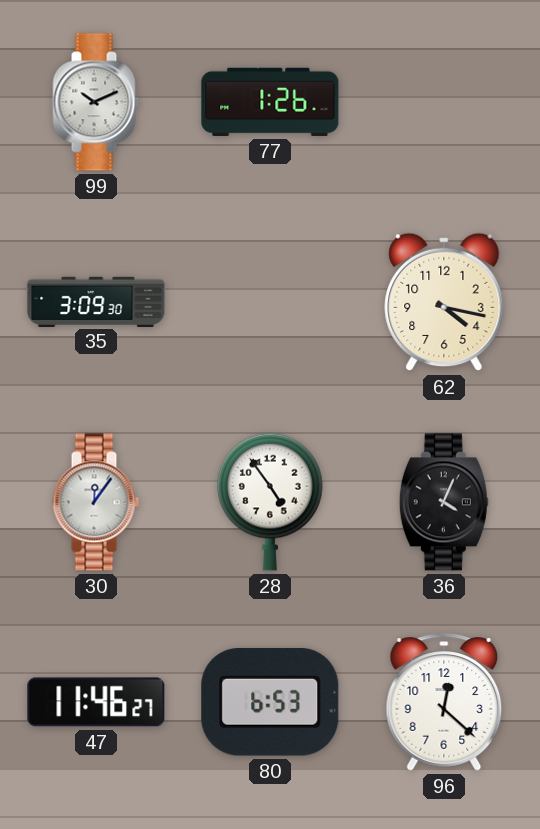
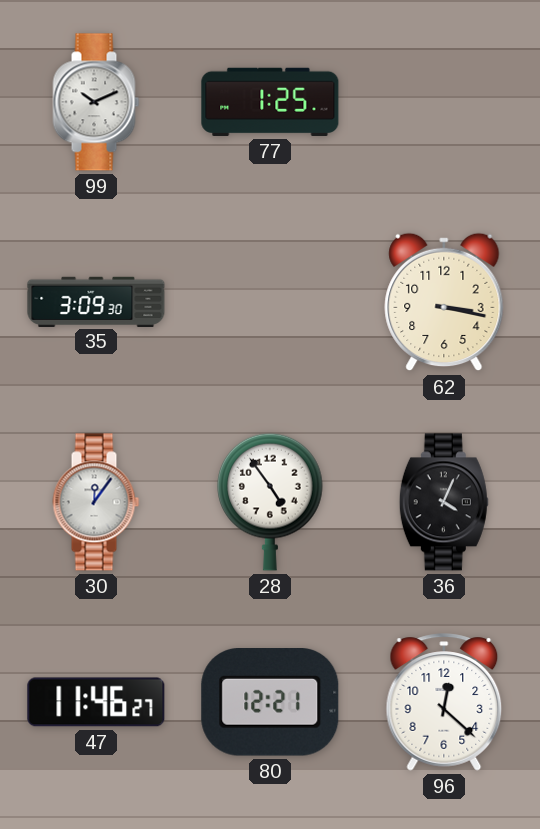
77: 1:26 -> 1:25 (270, 102)
62: 4:17 -> 3:17 (444, 302)
80: 6:53 -> 12:21 (270, 703)
